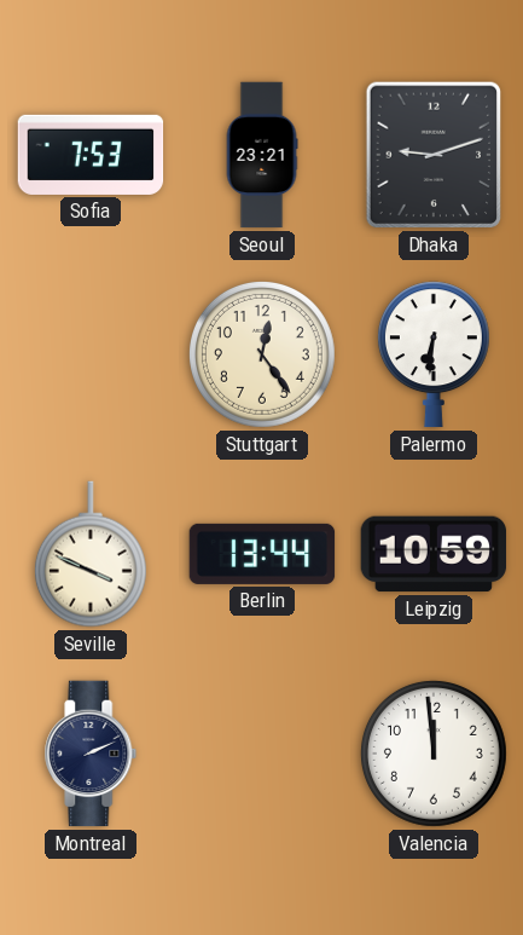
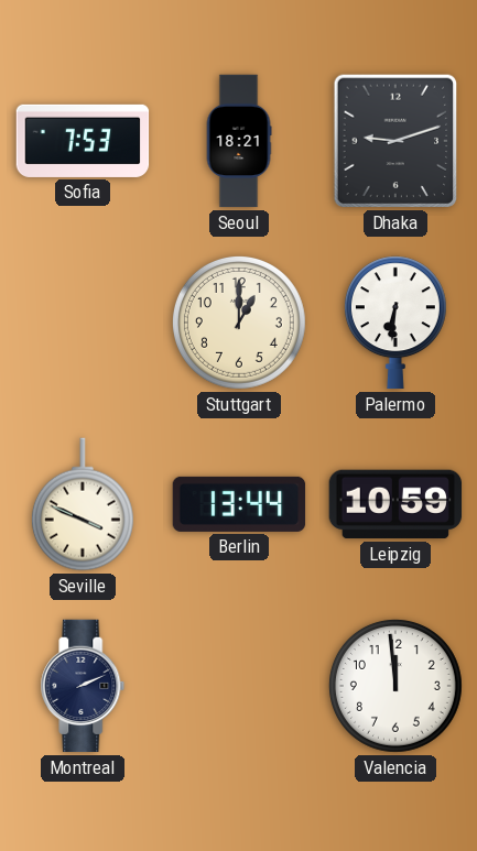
Seoul: 23:21 -> 18:21 (239, 141)
Stuttgart: 12:24 -> 1:00 (239, 323)
